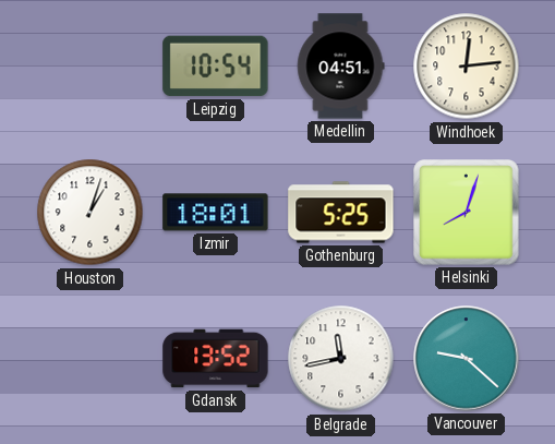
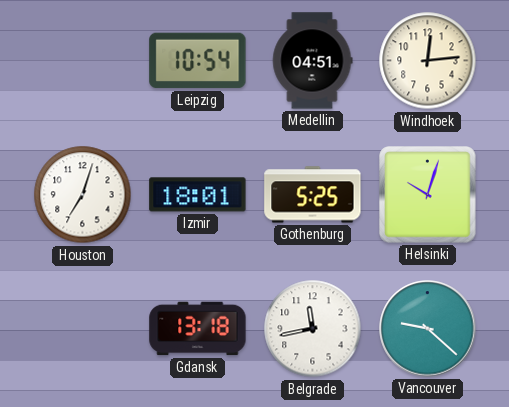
Houston: 1:03 -> 7:03 (83, 195)
Helsinki: 8:03 -> 10:03 (428, 195)
Gdansk: 13:52 -> 13:18 (198, 329)
